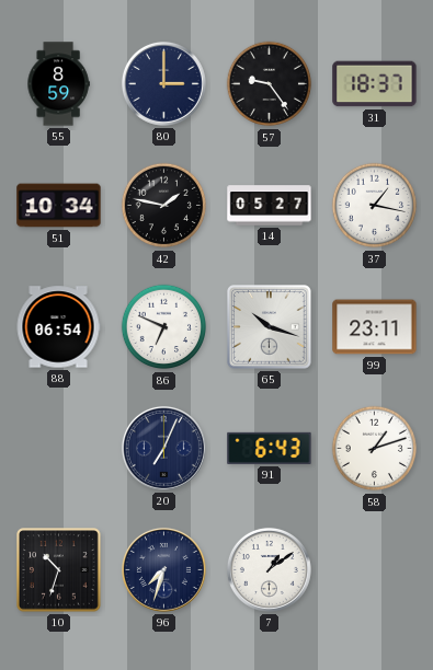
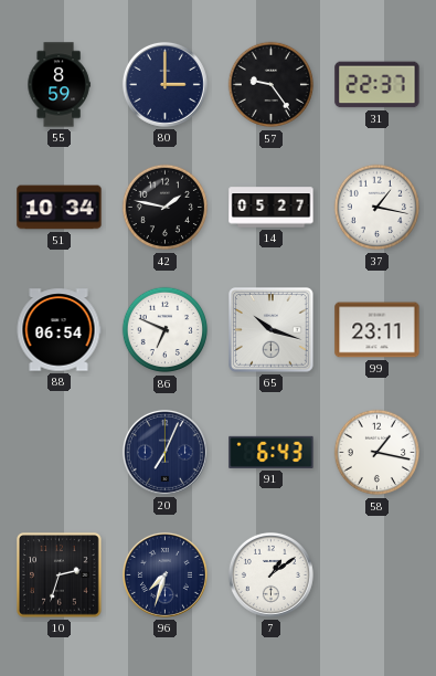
31: 18:37 -> 22:37 (377, 85)
58: 1:12 -> 1:17 (377, 453)
10: 10:33 -> 2:33 (60, 575)
